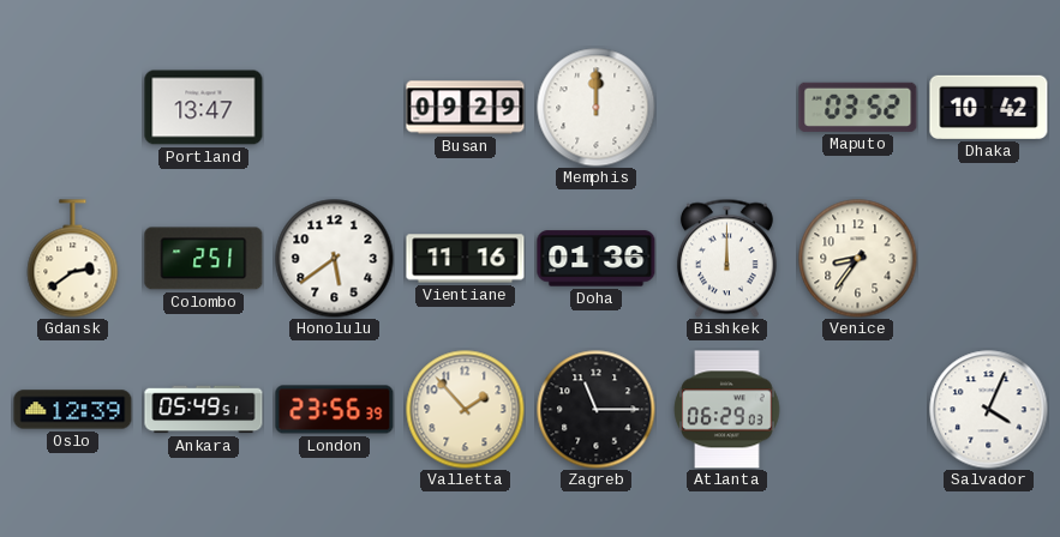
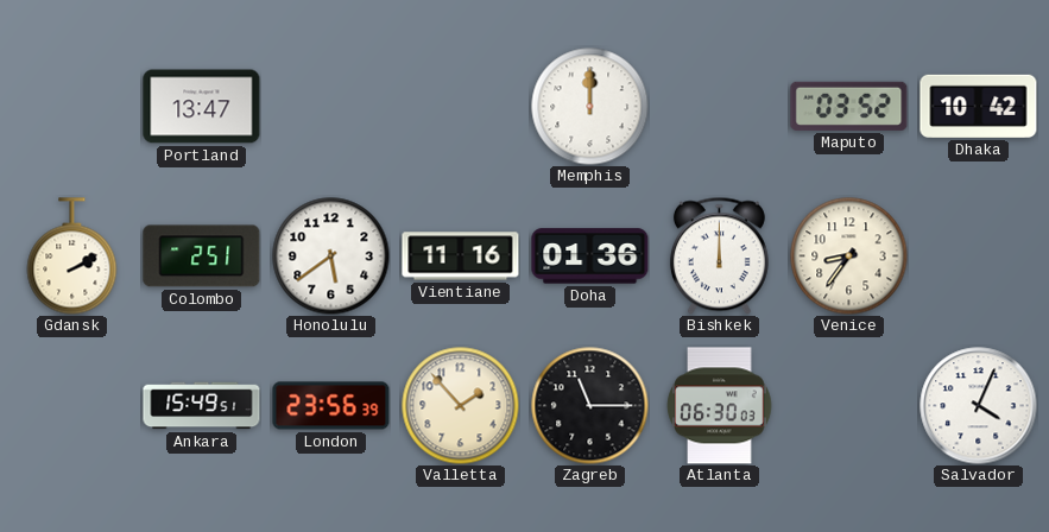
Busan: 09:29 -> none (466, 108)
Gdansk: 2:39 -> 2:10 (72, 256)
Oslo: 12:39 -> none (73, 410)
Ankara: 05:49 -> 15:49 (202, 406)
Atlanta: 06:29 -> 06:30 (720, 406)
